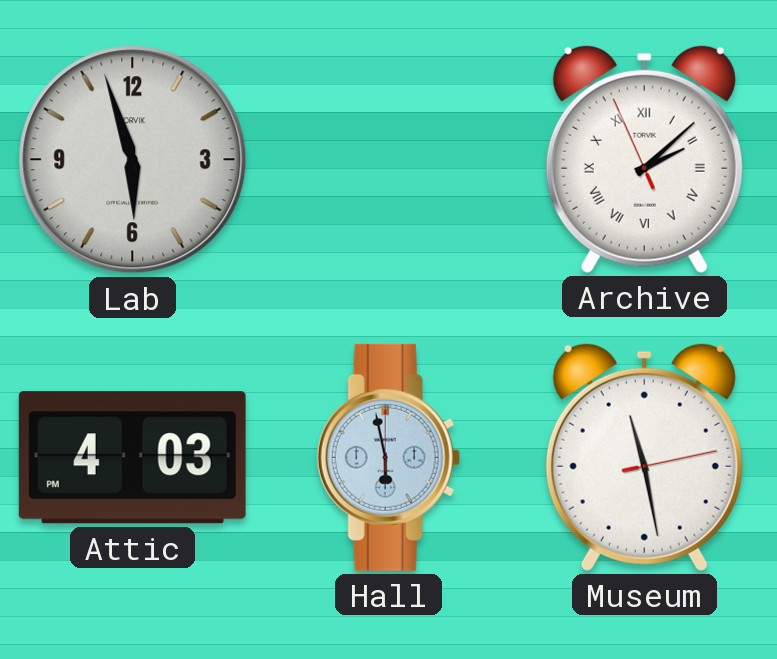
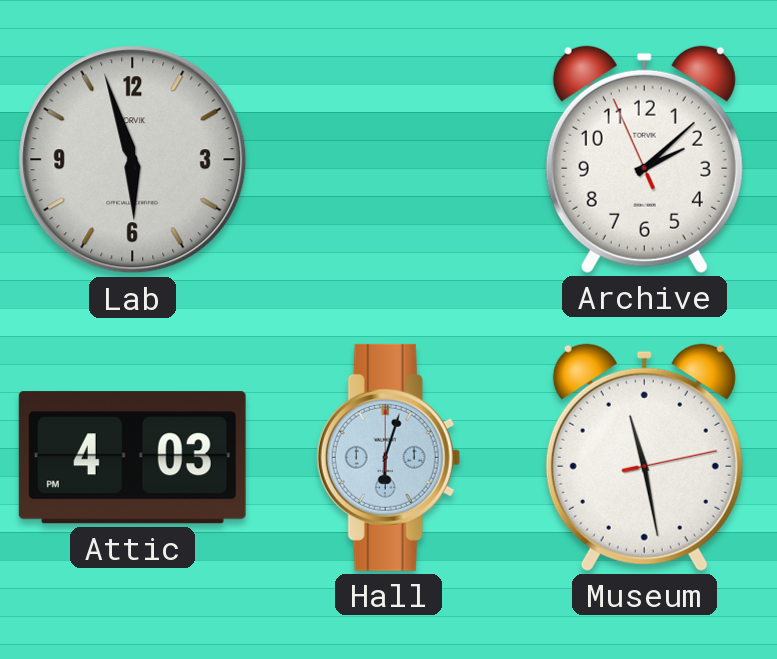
Archive numerals: Roman -> Arabic (644, 159)
Hall: 5:58 -> 6:03 (388, 457)
